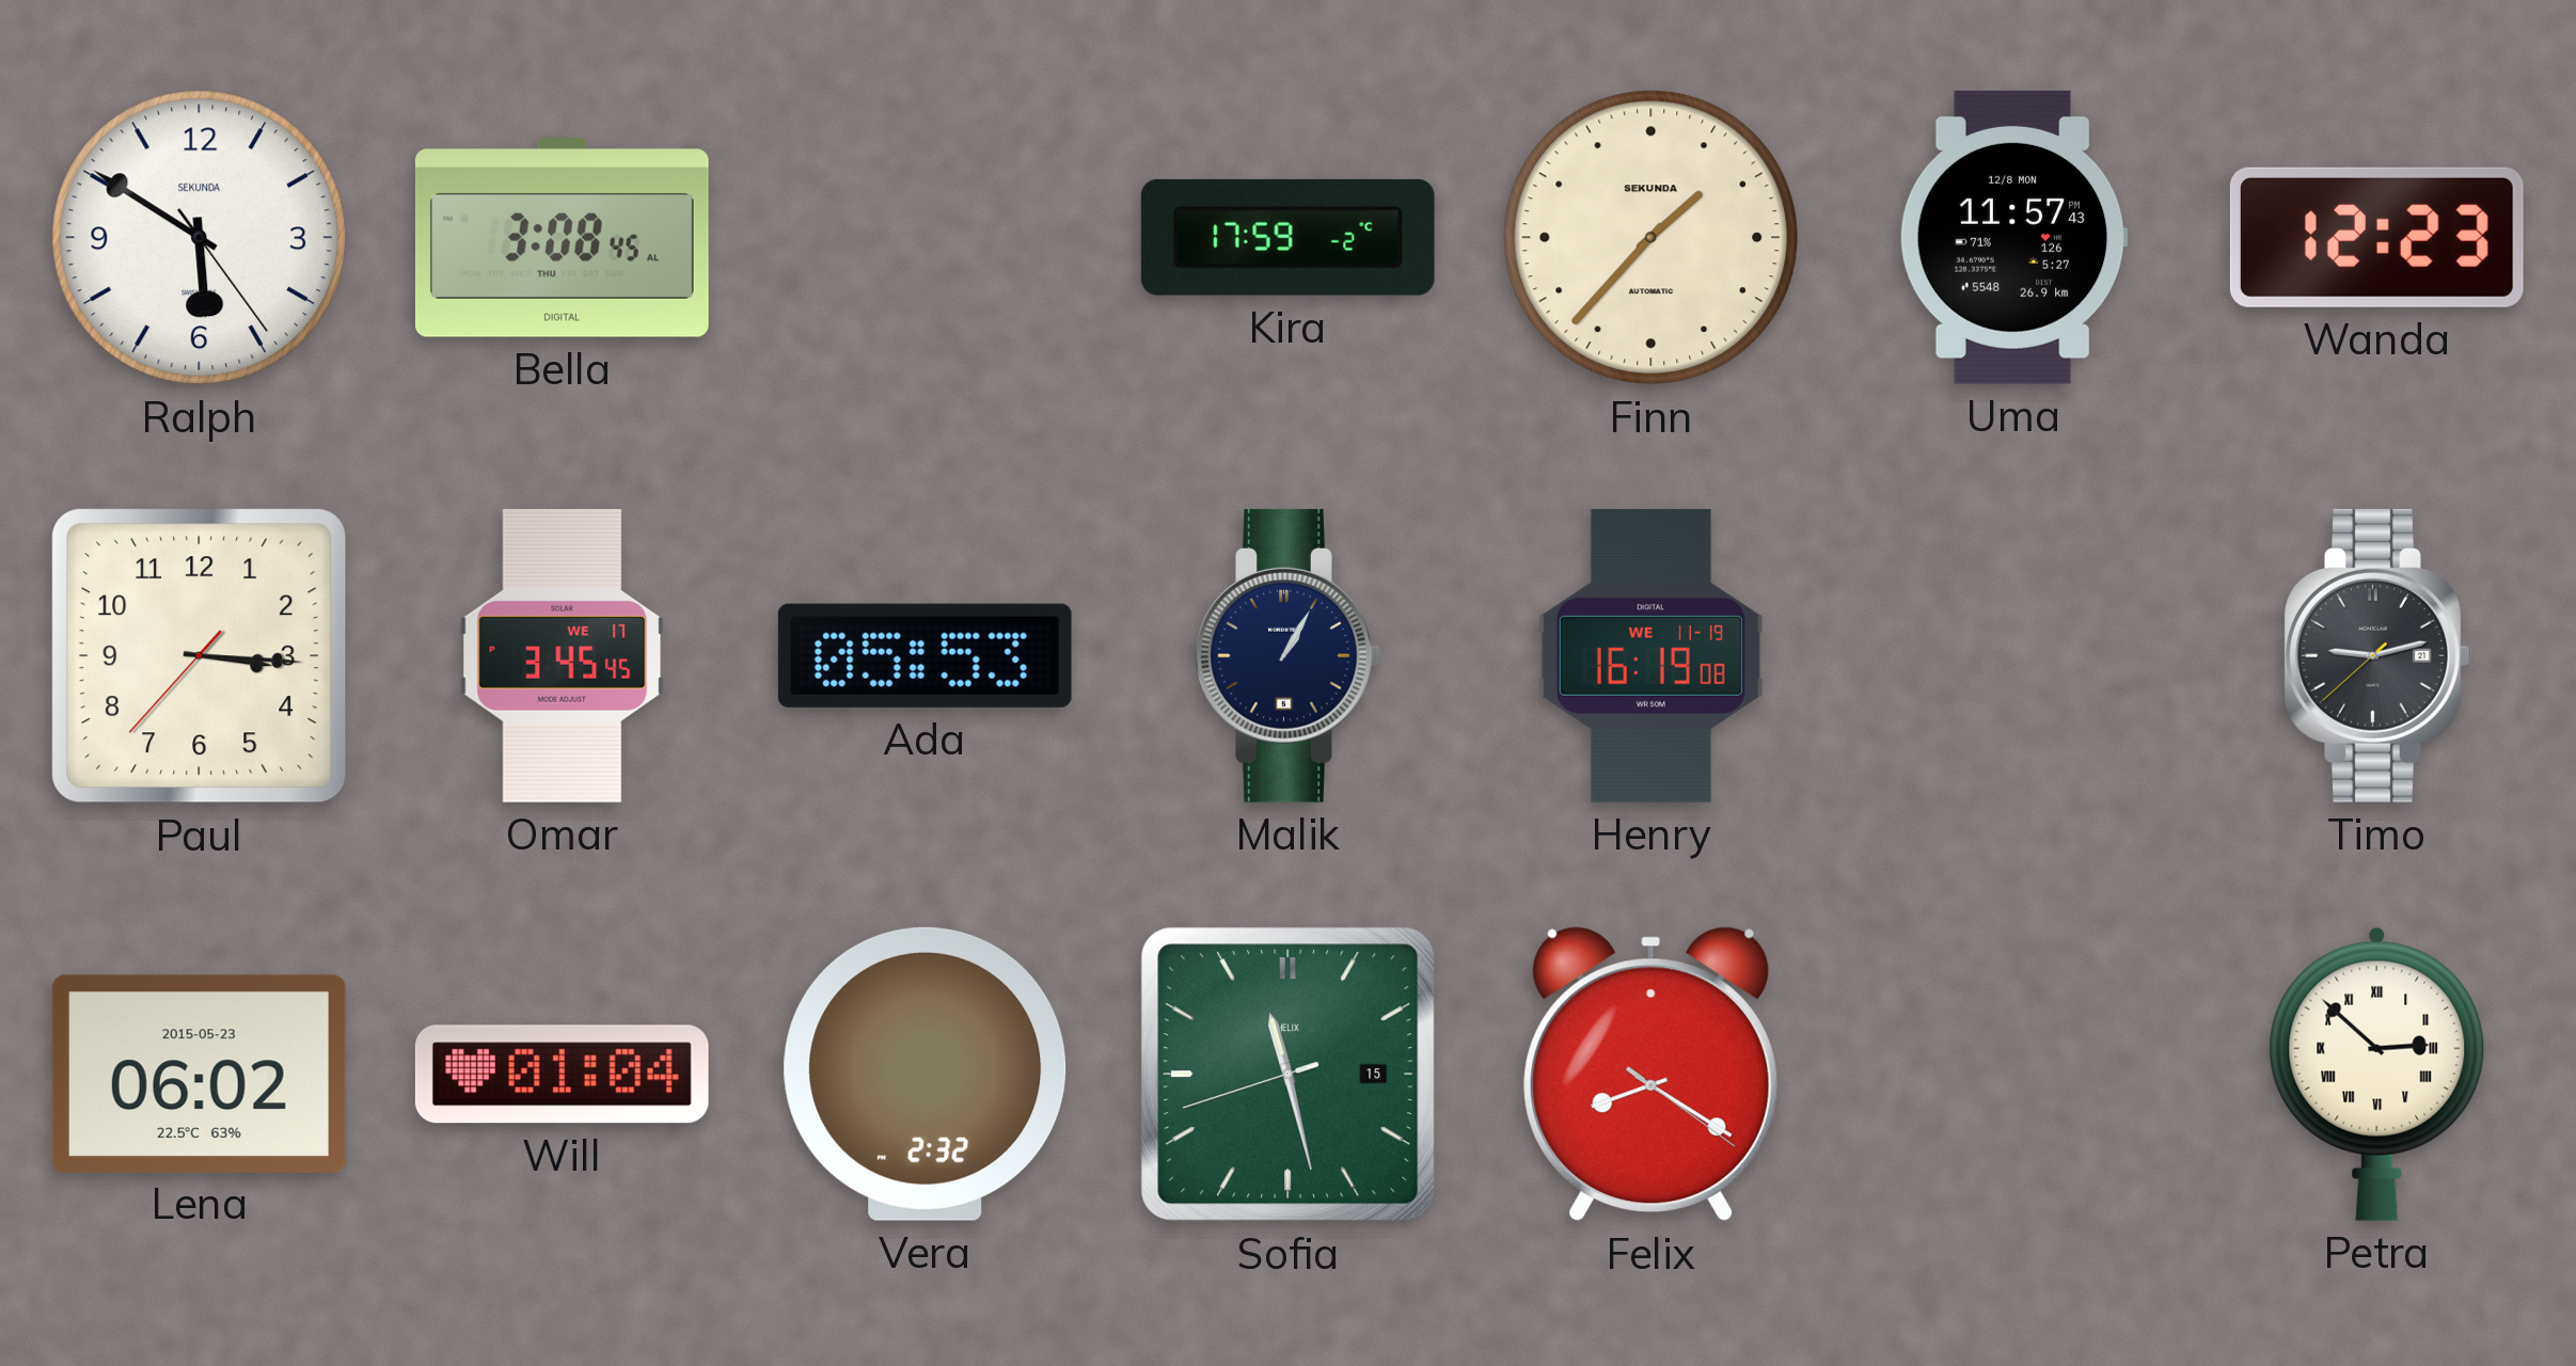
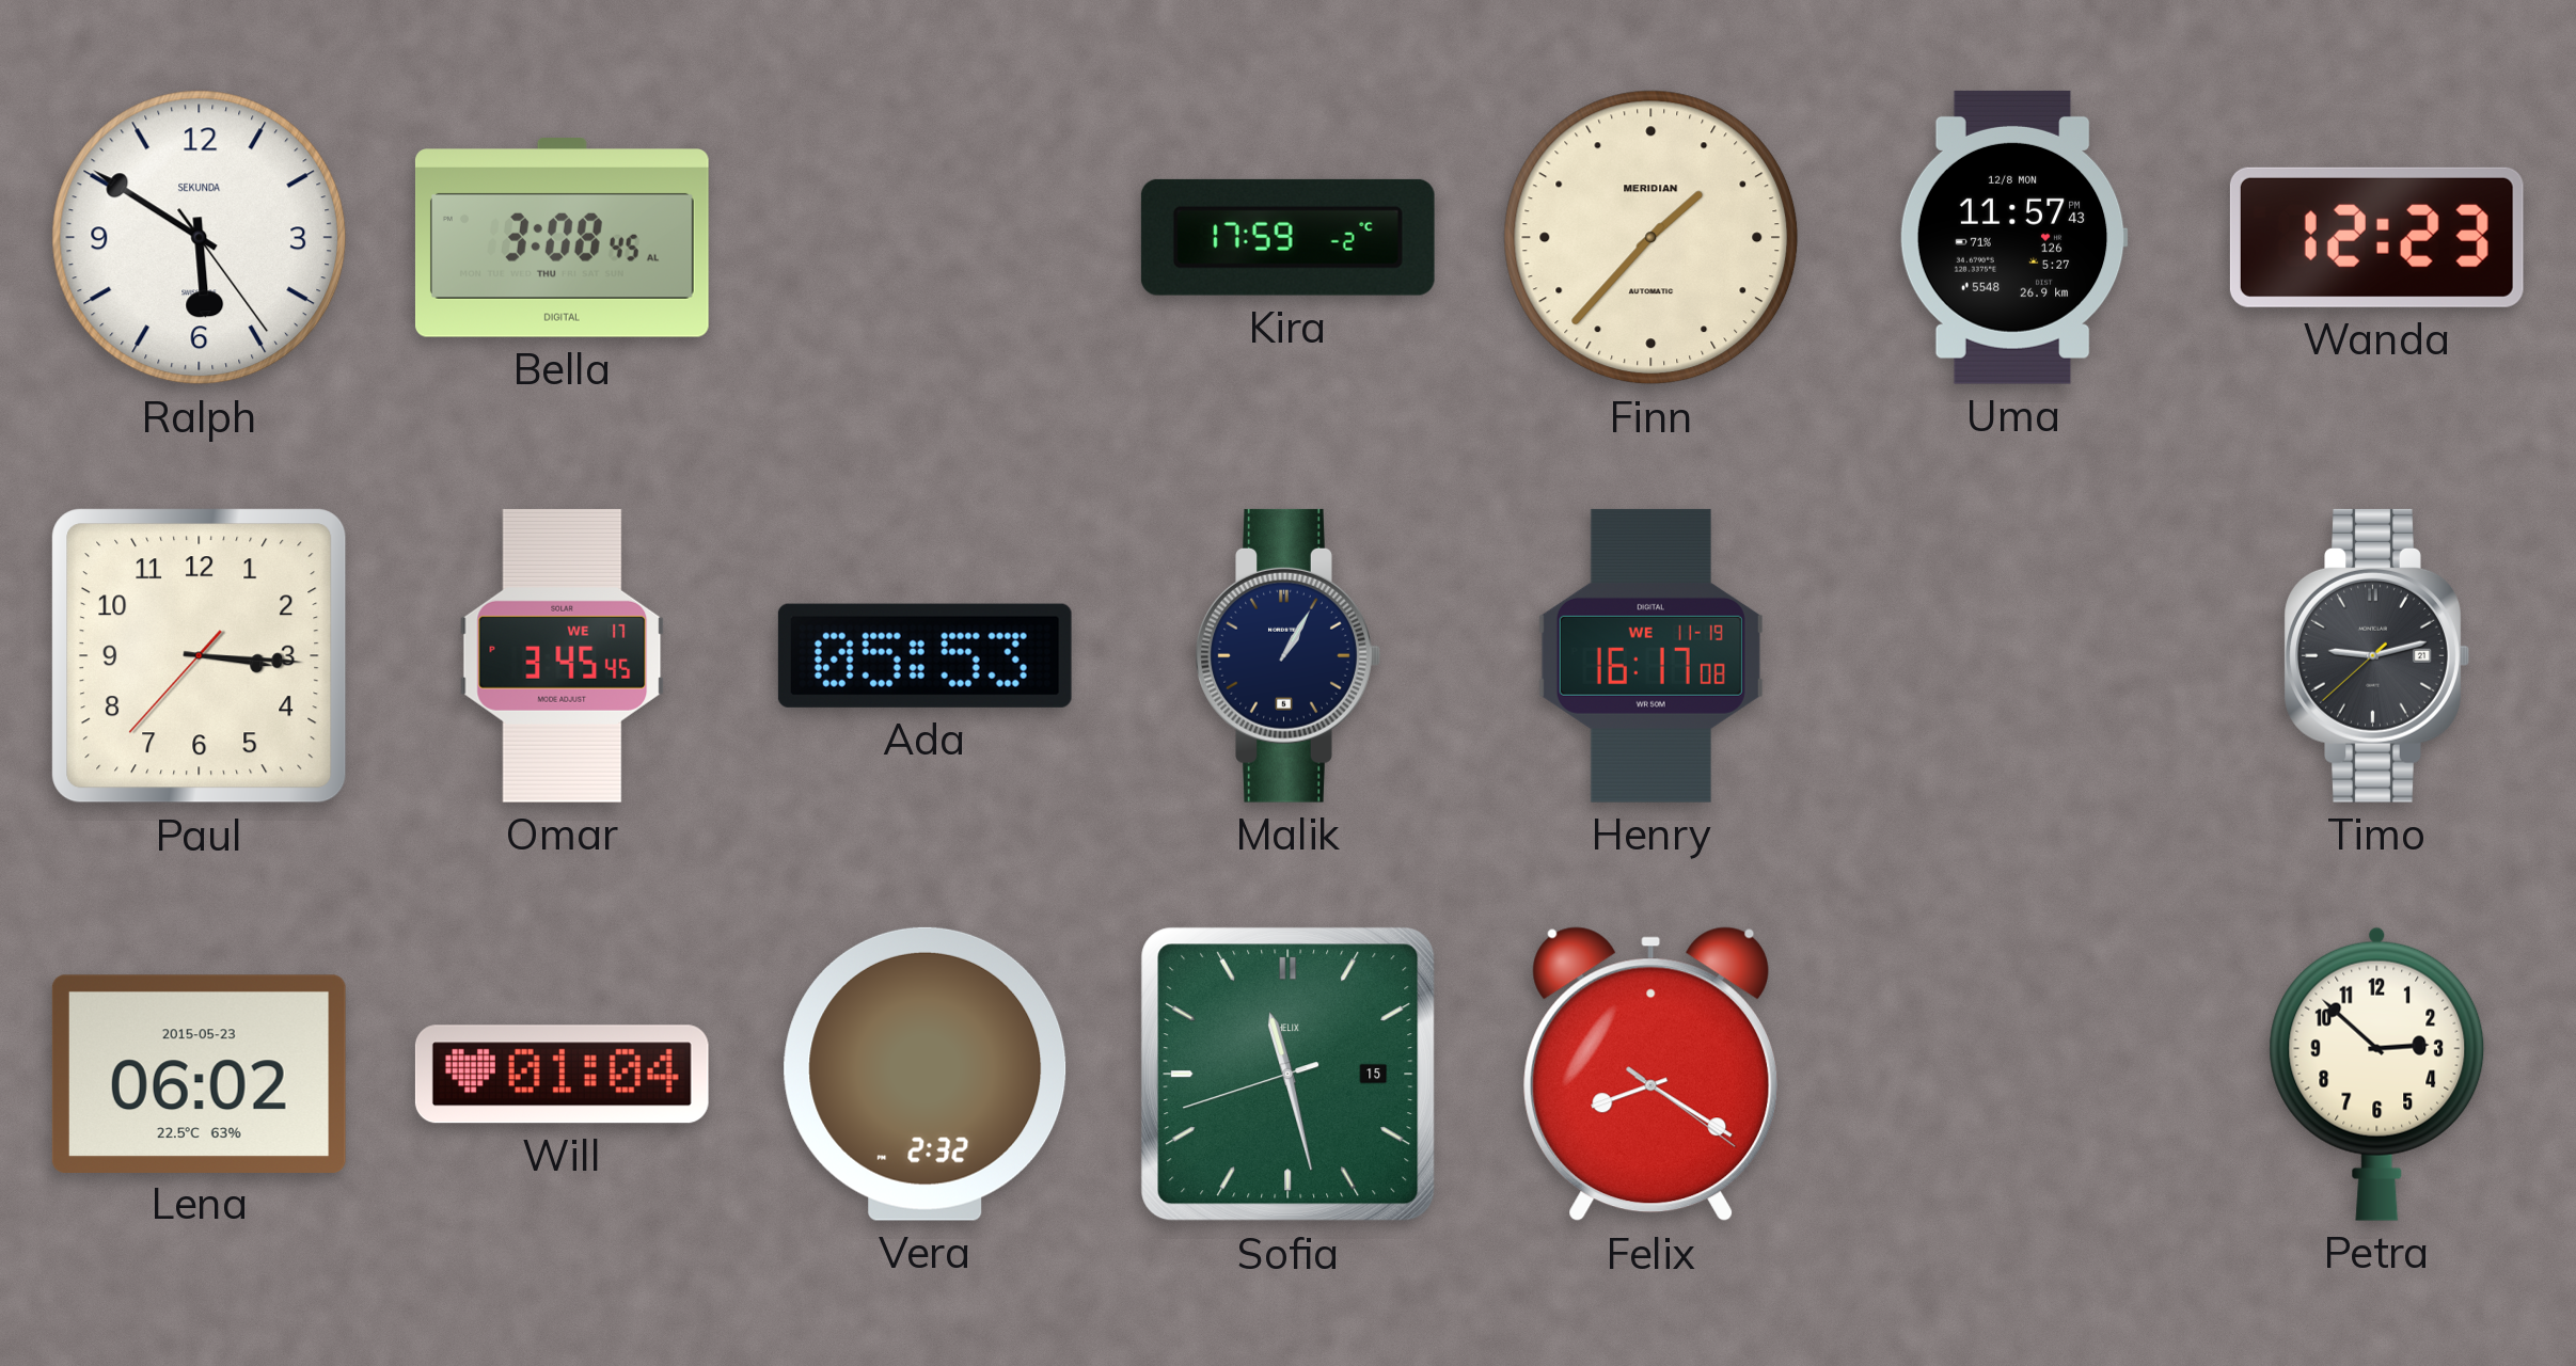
Finn brand: SEKUNDA -> MERIDIAN (1652, 238)
Henry: 16:19 -> 16:17 (1650, 655)
Petra numerals: Roman -> Arabic (2377, 1074)
